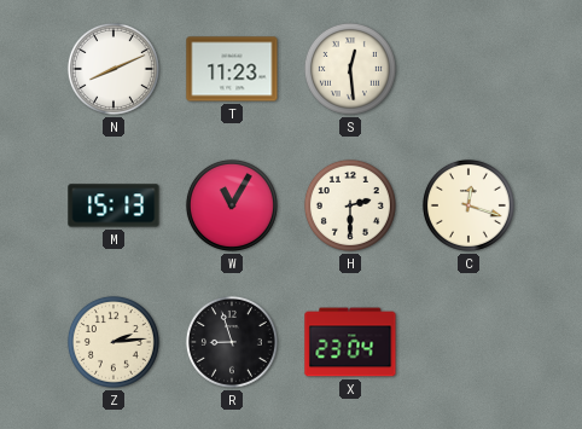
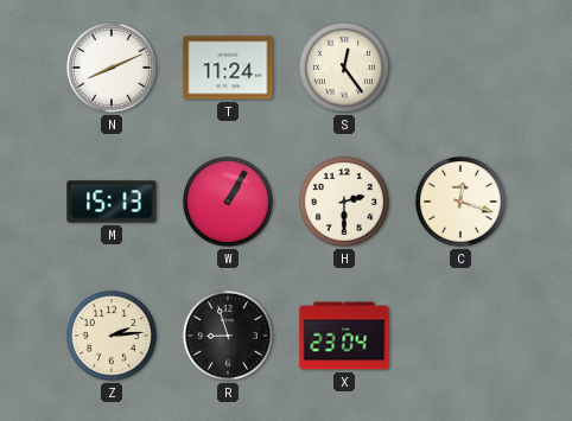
T: 11:23 -> 11:24 (228, 68)
S: 12:29 -> 12:24 (344, 68)
W: 11:05 -> 1:05 (228, 202)
